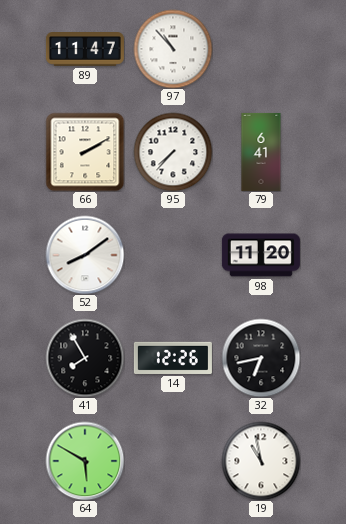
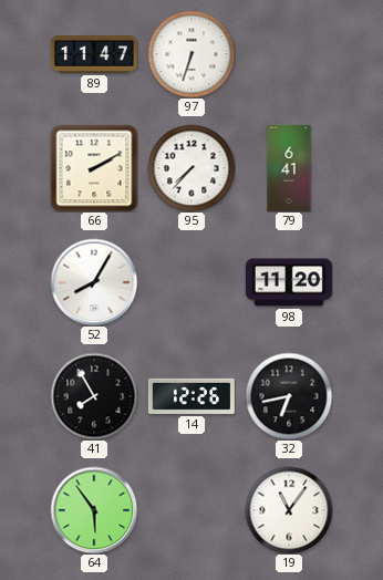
97: 10:53 -> 6:33 (191, 54)
52: 8:09 -> 8:05 (94, 282)
64: 5:50 -> 5:54 (94, 510)
19: 10:58 -> 11:06 (289, 510)
